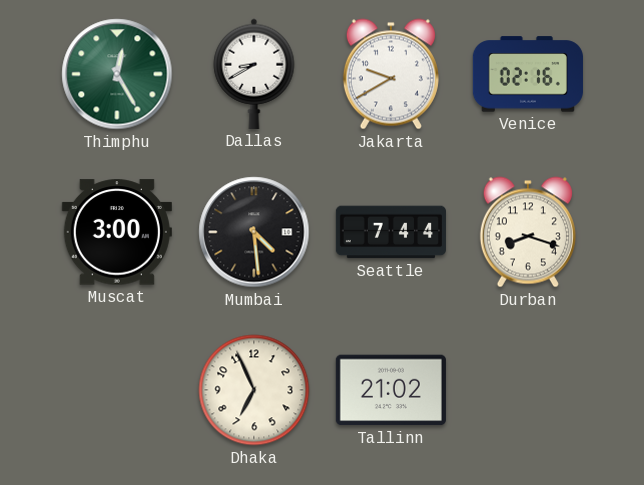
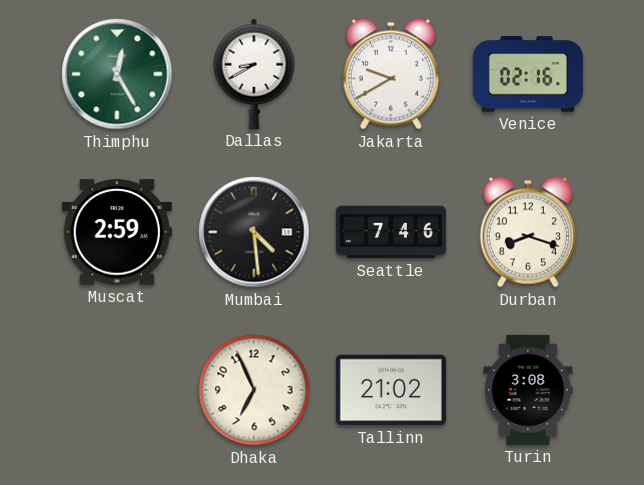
Muscat: 3:00 -> 2:59 (117, 232)
Seattle: 7:44 -> 7:46 (391, 232)
Turin: none -> 3:08 (528, 390)
